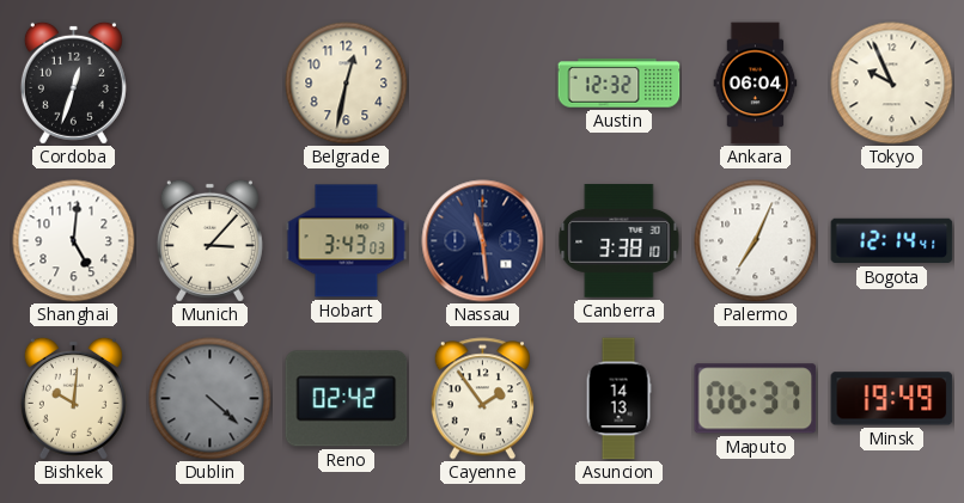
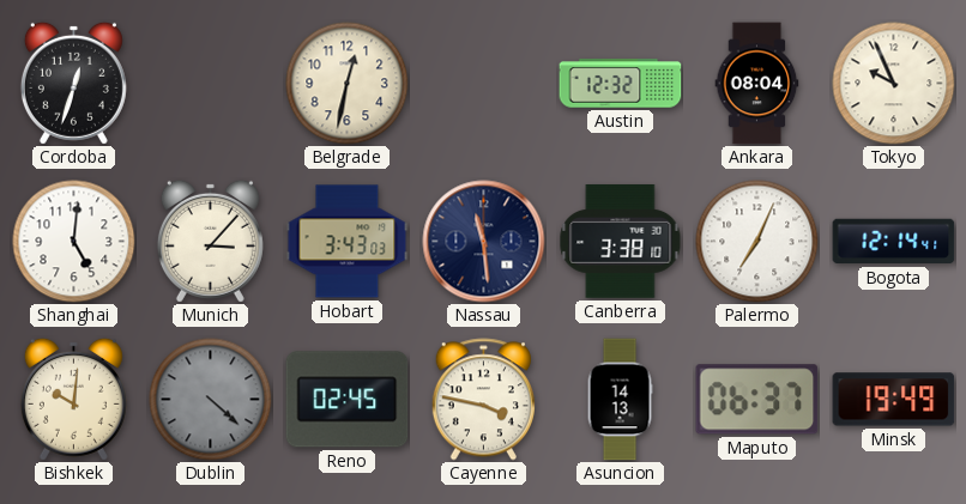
Ankara: 06:04 -> 08:04 (757, 84)
Reno: 02:42 -> 02:45 (348, 400)
Cayenne: 1:54 -> 3:47 (483, 400)
